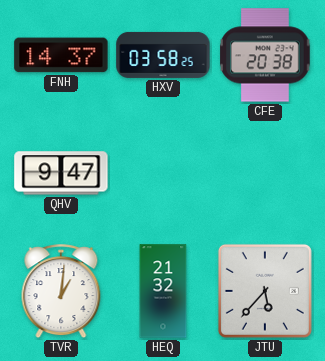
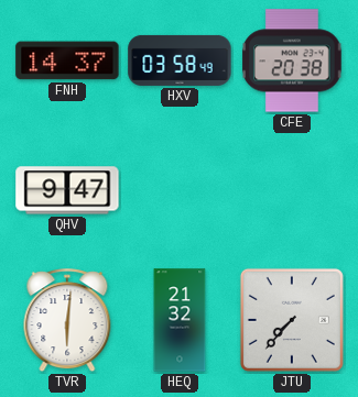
HXV: 03:58:25 -> 03:58:49 (180, 60)
TVR: 1:01 -> 6:01 (67, 321)
JTU: 5:37 -> 7:37 (292, 320)
